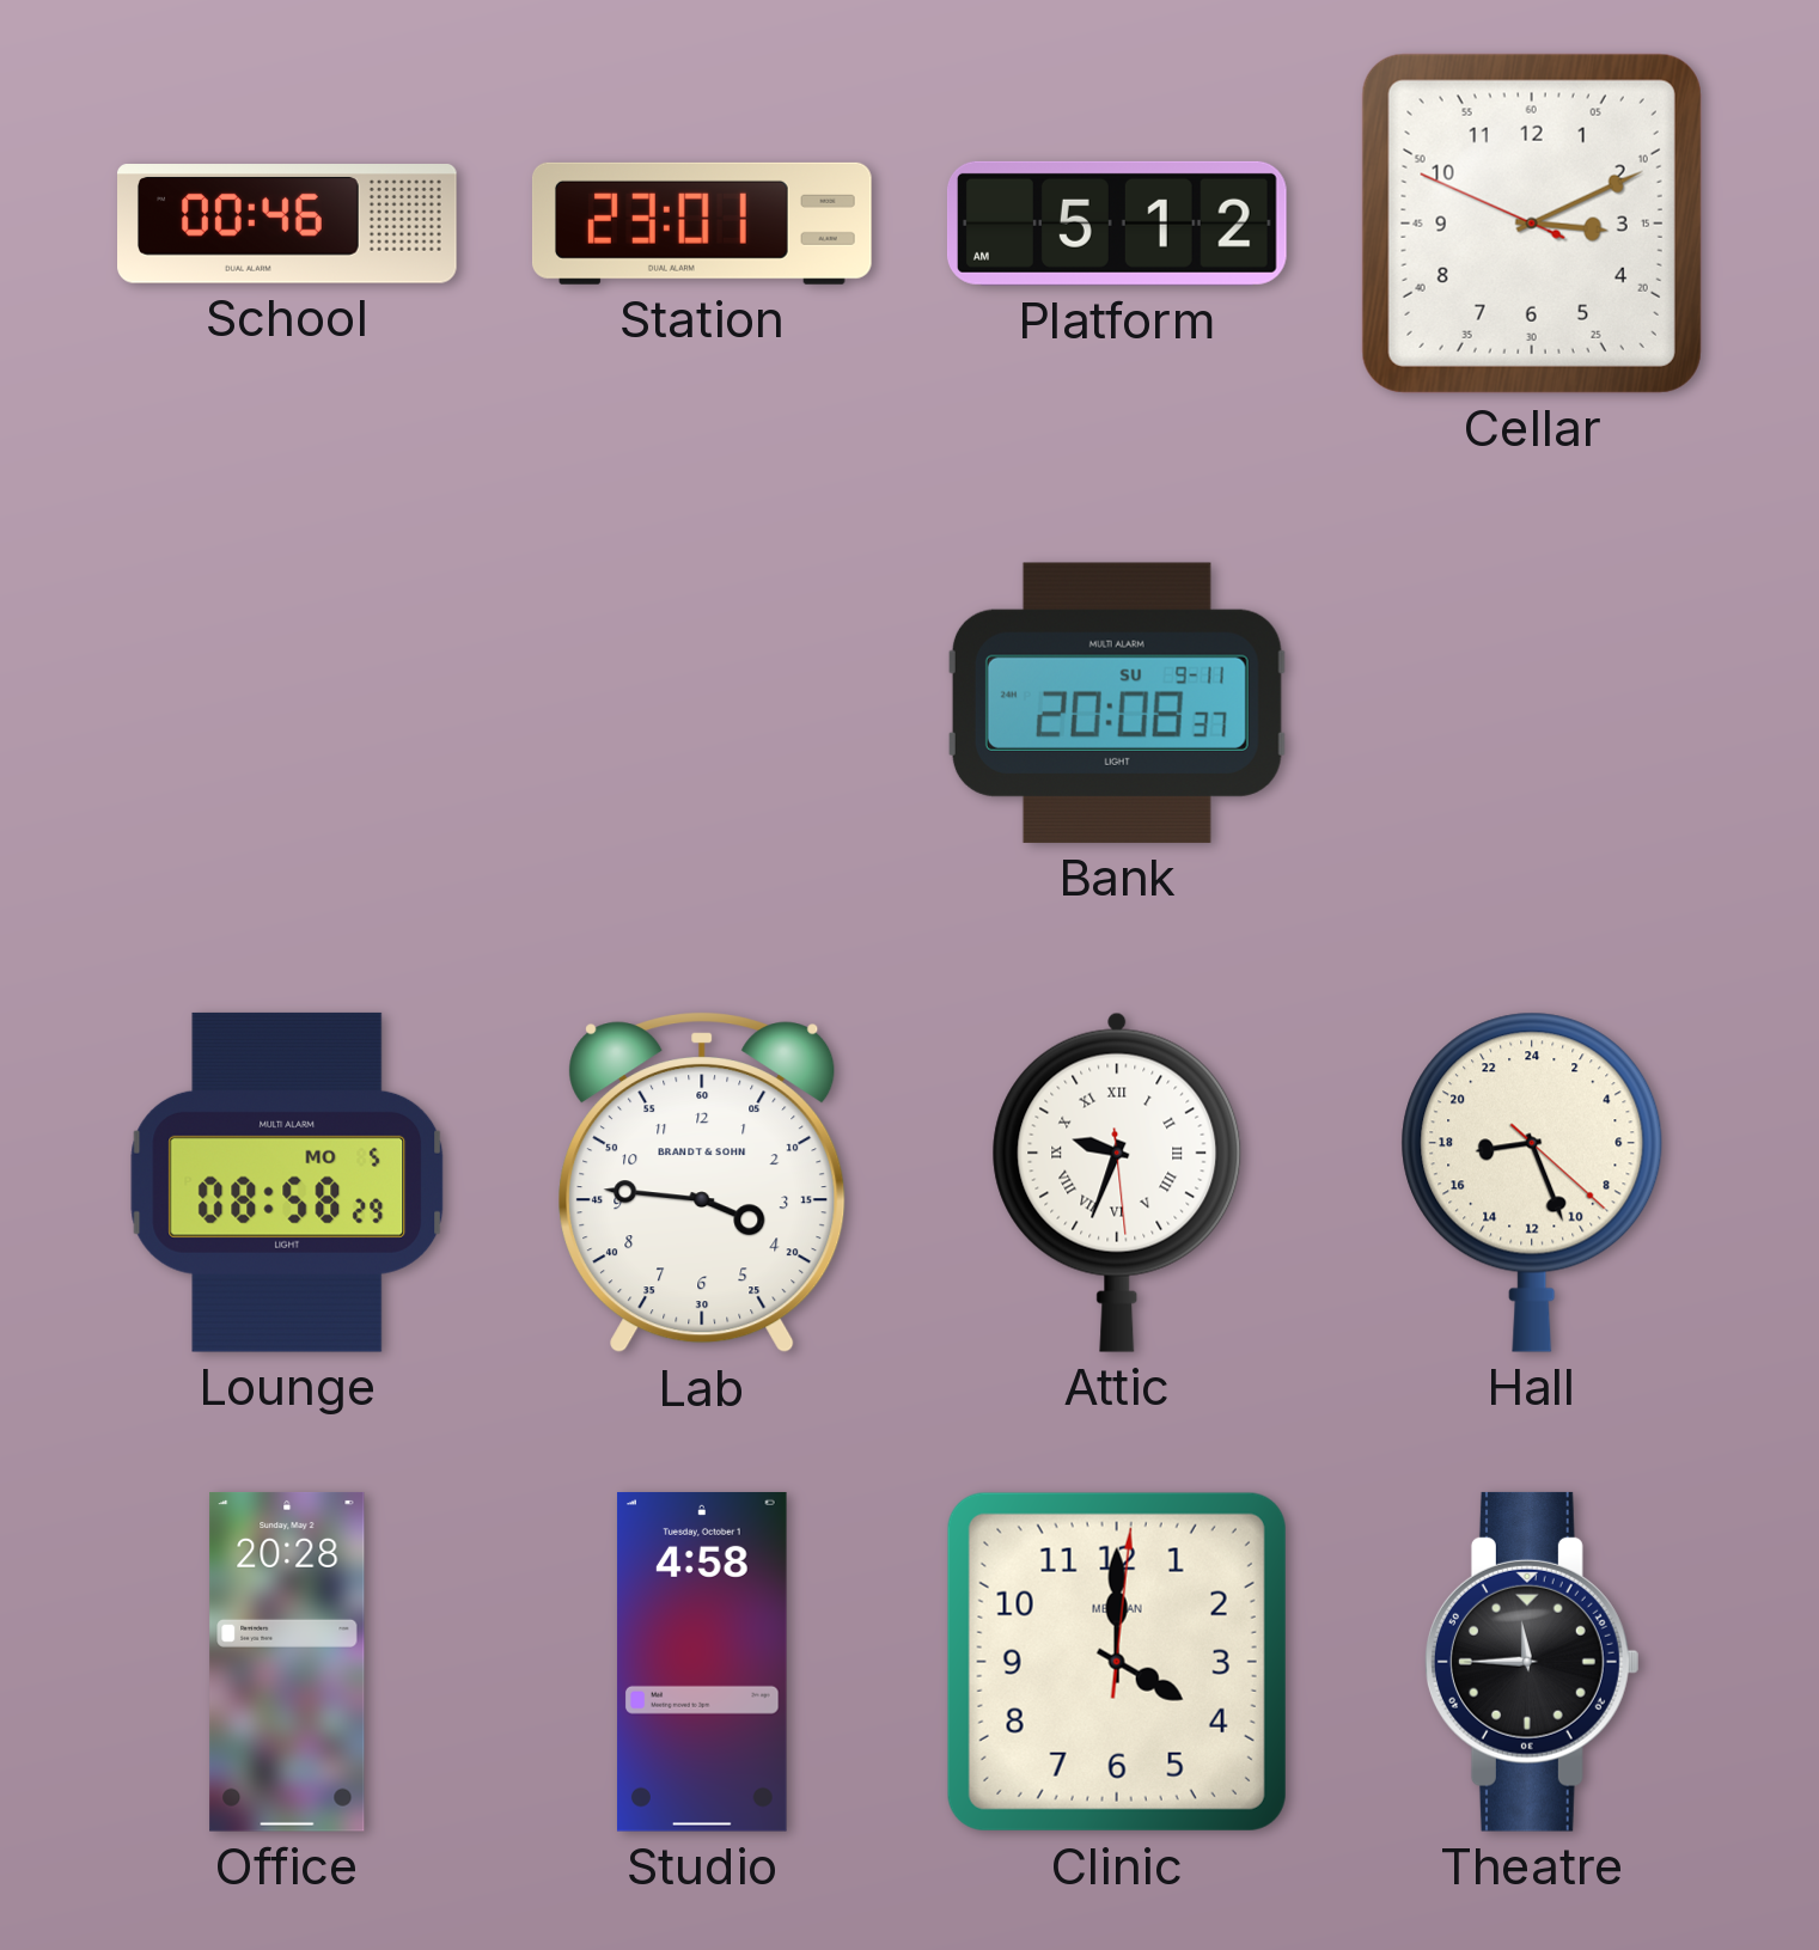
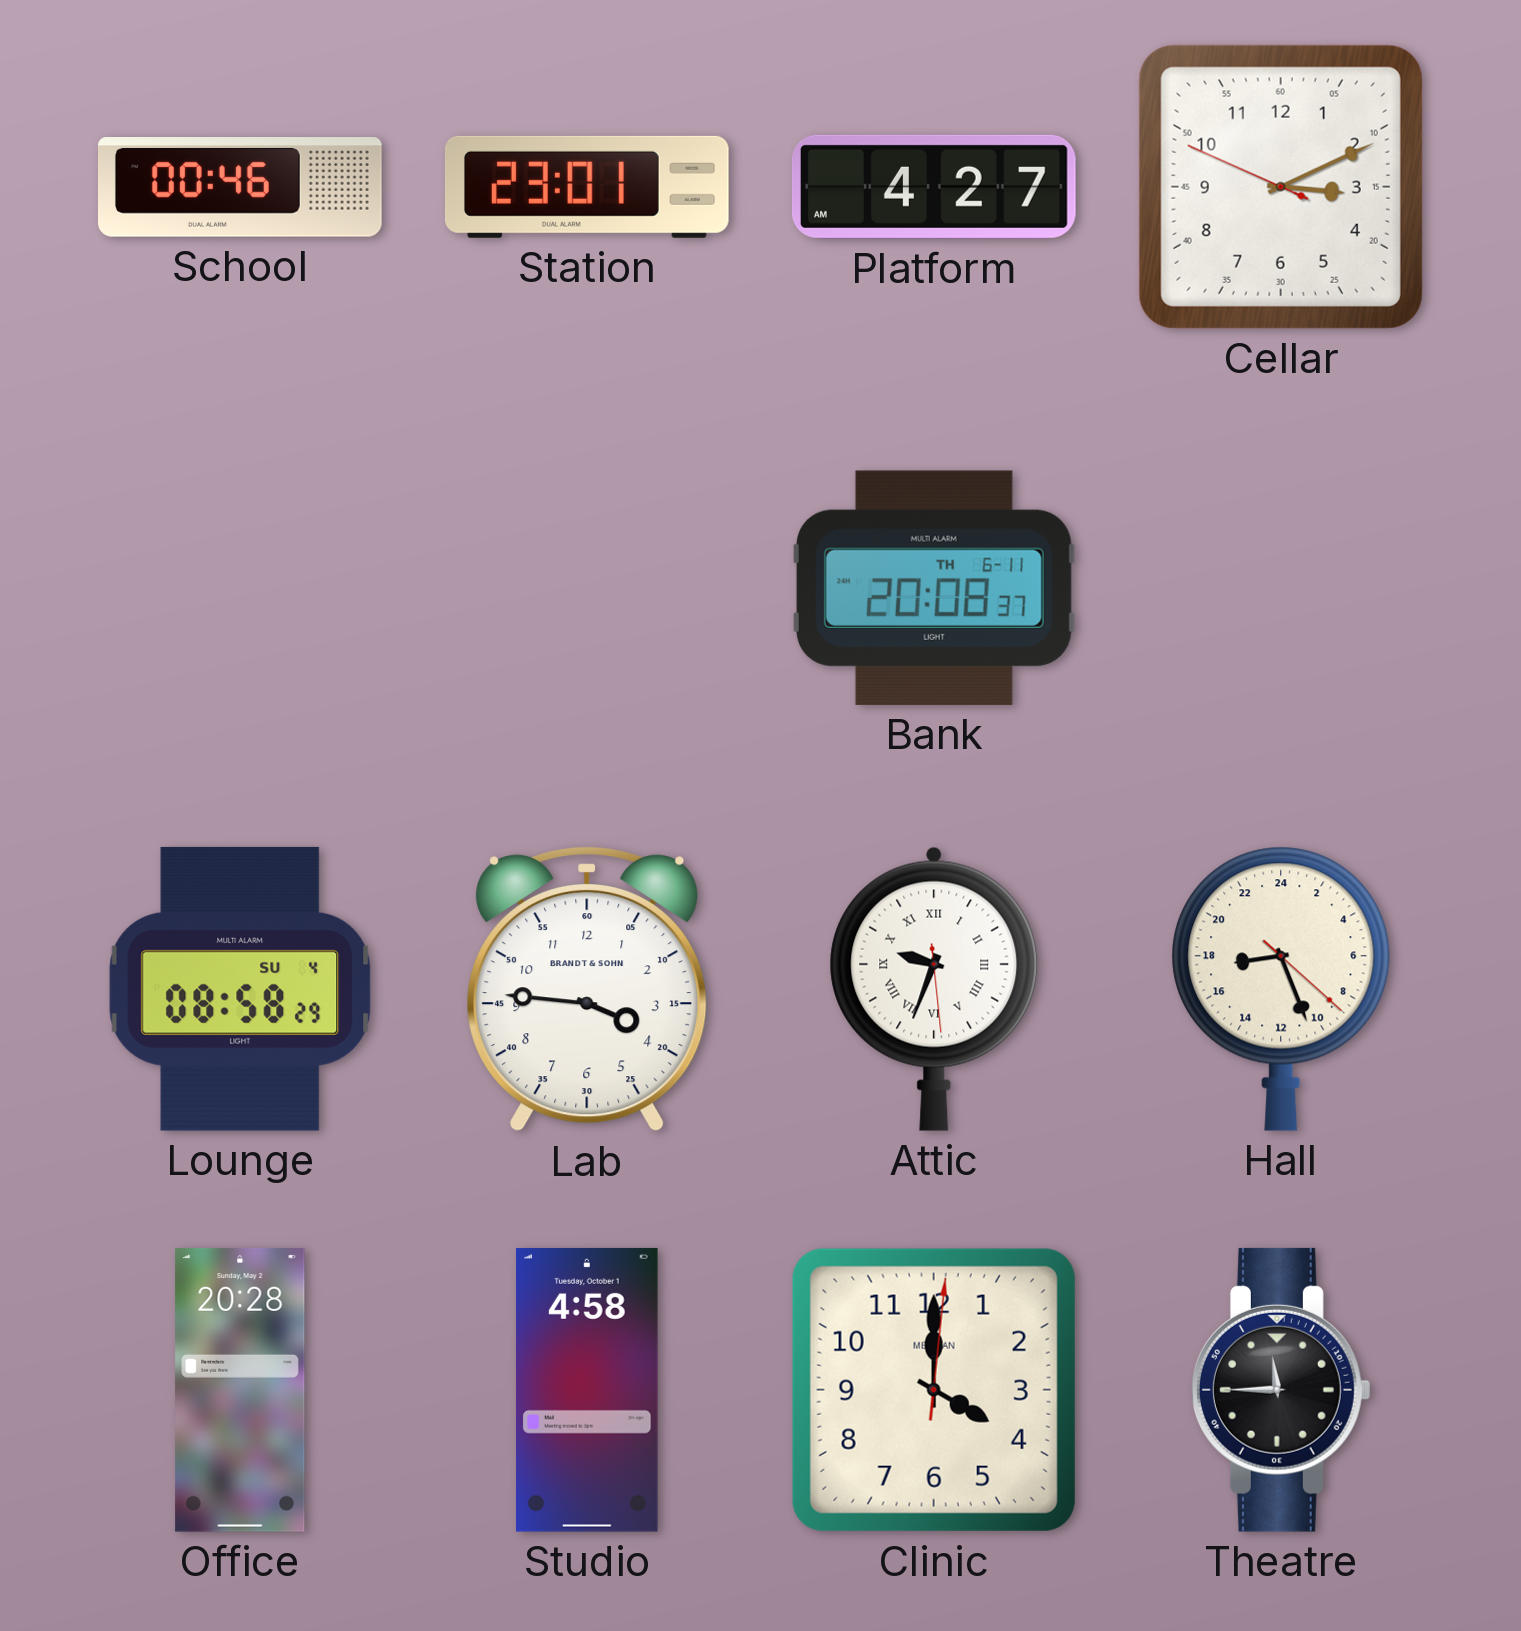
Platform: 5:12 -> 4:27 (934, 187)
Bank date: SU 9-11 -> TH 6-11 (934, 588)
Lounge date: MO 5 -> SU 4 (240, 989)
